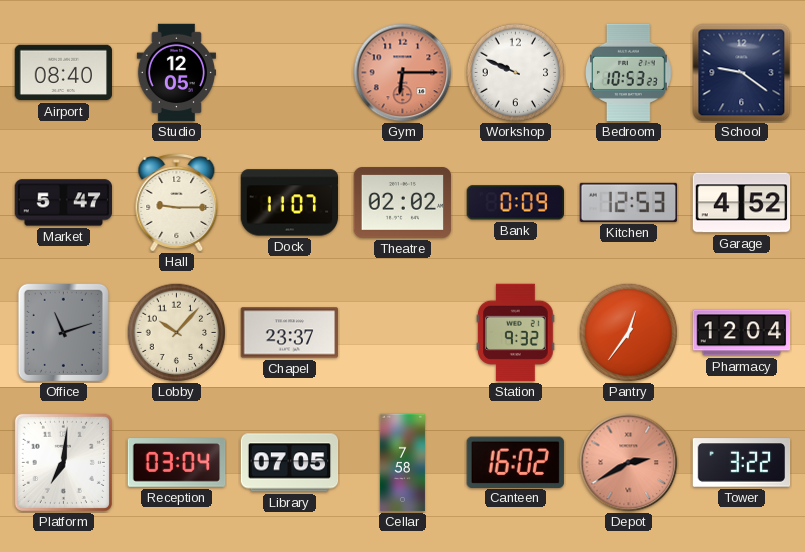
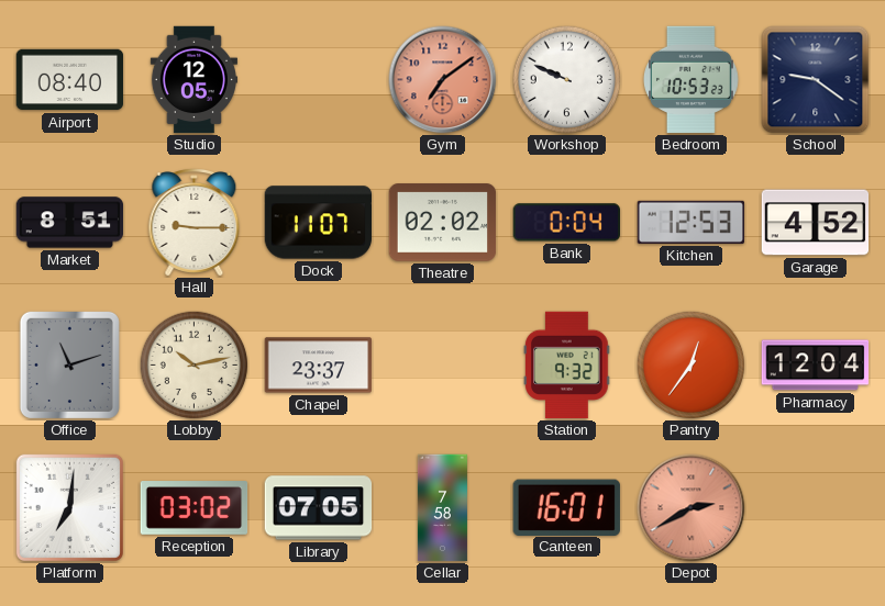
Gym: 6:15 -> 7:09 (443, 80)
Market: 5:47 -> 8:51 (70, 223)
Bank: 0:09 -> 0:04 (566, 223)
Lobby: 10:07 -> 10:13 (195, 366)
Reception: 03:04 -> 03:02 (195, 508)
Canteen: 16:02 -> 16:01 (566, 507)
Tower: 3:22 -> none (742, 463)
